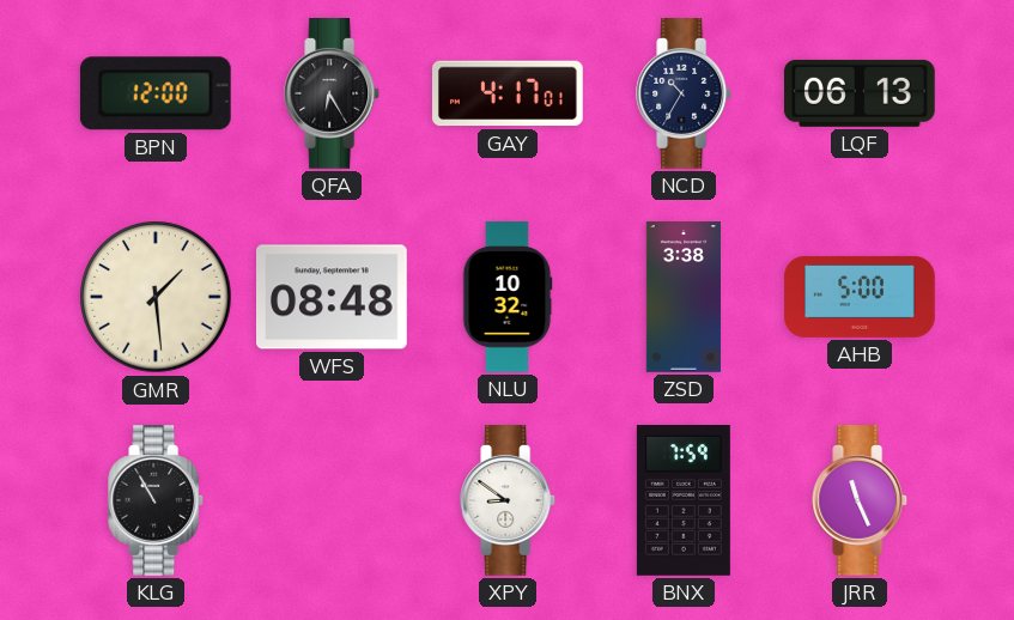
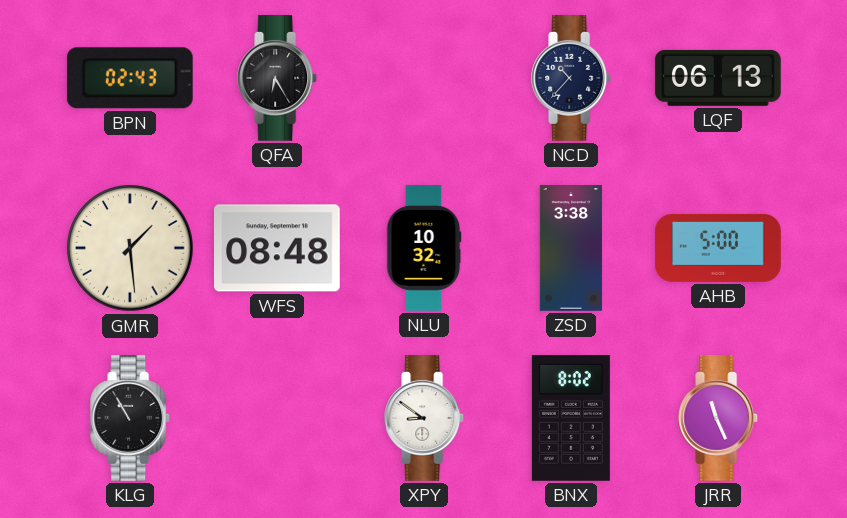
BPN: 12:00 -> 02:43 (130, 78)
GAY: 4:17 -> none (509, 93)
NCD: 10:35 -> 10:37 (572, 79)
BNX: 7:59 -> 8:02 (571, 419)
